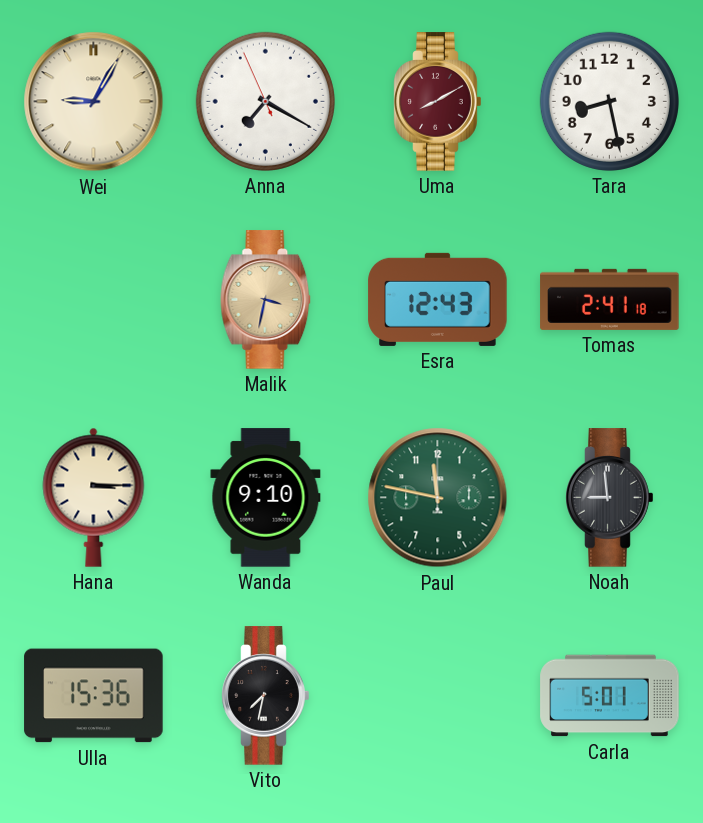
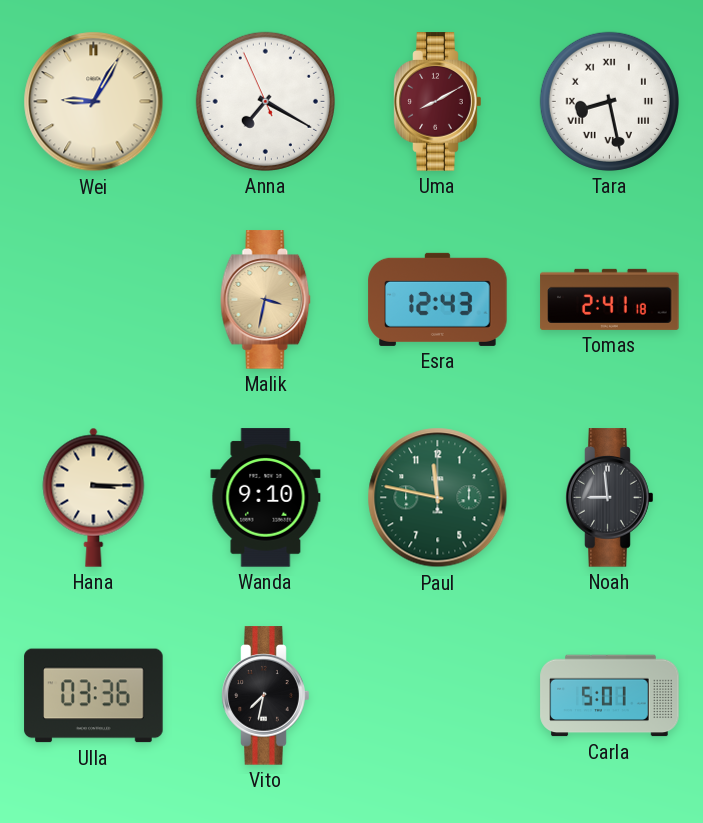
Tara numerals: Arabic -> Roman (609, 101)
Ulla: 15:36 -> 03:36 (94, 696)
